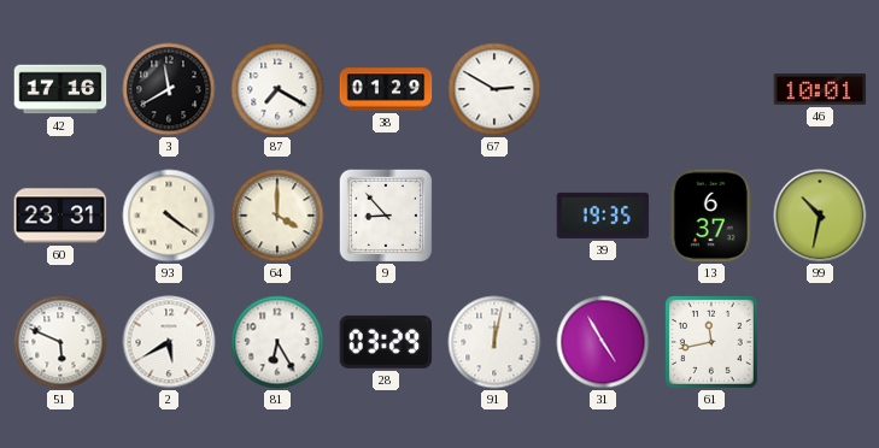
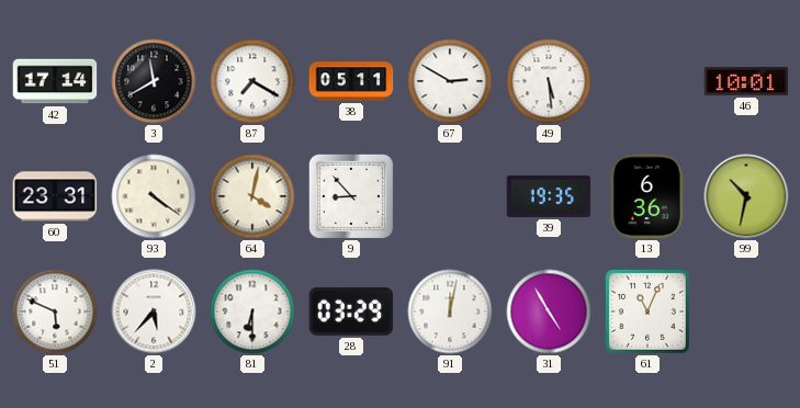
42: 17:16 -> 17:14 (55, 81)
38: 01:29 -> 05:11 (351, 81)
49: none -> 5:29 (549, 81)
64: 4:00 -> 4:02 (252, 196)
13: 6:37 -> 6:36 (647, 196)
2: 5:40 -> 5:37 (154, 311)
81: 6:25 -> 6:30 (252, 311)
61: 11:43 -> 11:04 (647, 311)
